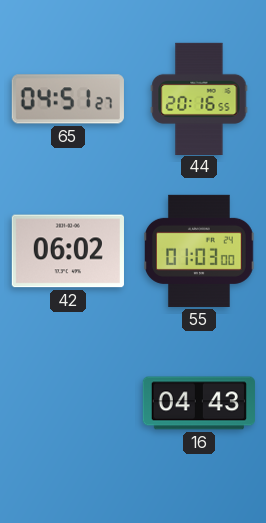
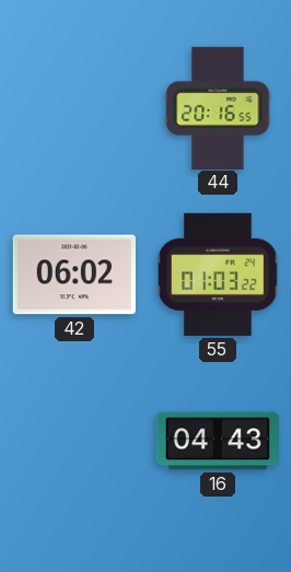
65: 04:51 -> none (68, 99)
55: 01:03:00 -> 01:03:22 (218, 275)
